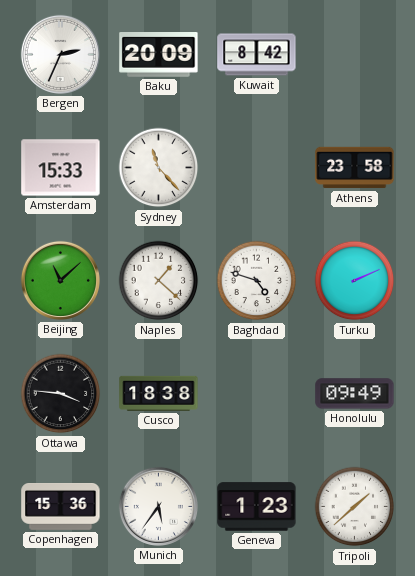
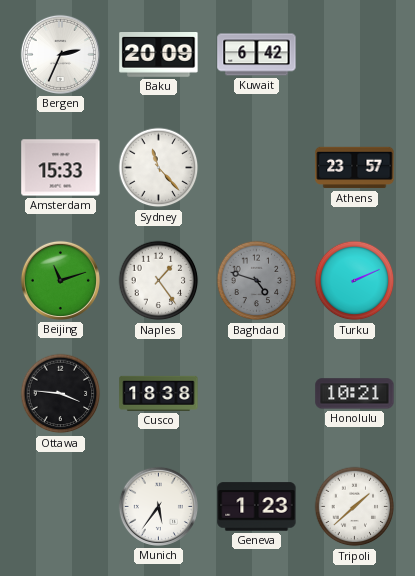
Kuwait: 8:42 -> 6:42 (257, 55)
Athens: 23:58 -> 23:57 (355, 168)
Beijing: 11:08 -> 11:12 (60, 280)
Naples: 1:22 -> 1:24 (159, 281)
Baghdad dial: white -> grey (257, 281)
Honolulu: 09:49 -> 10:21 (355, 394)
Copenhagen: 15:36 -> none (61, 507)
